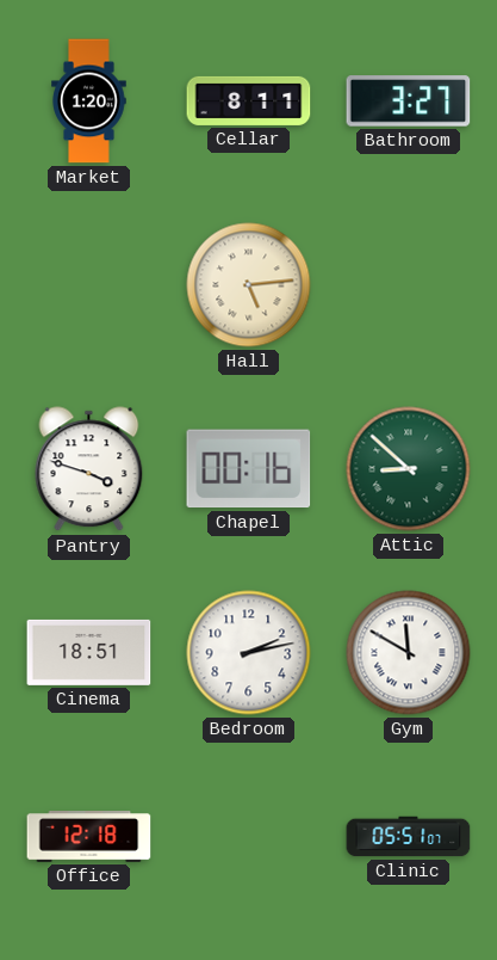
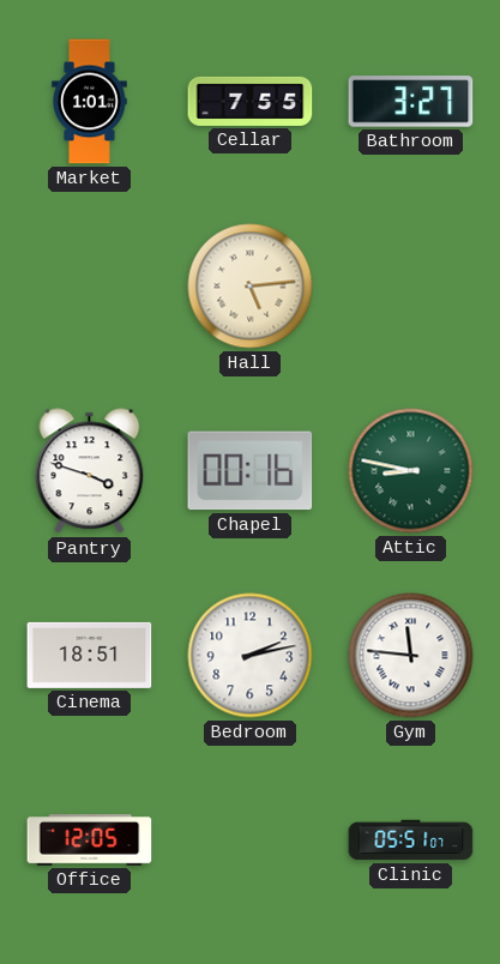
Market: 1:20 -> 1:01 (90, 102)
Cellar: 8:11 -> 7:55 (251, 101)
Attic: 8:52 -> 8:47 (411, 471)
Gym: 11:50 -> 11:46 (411, 656)
Office: 12:18 -> 12:05 (90, 841)
